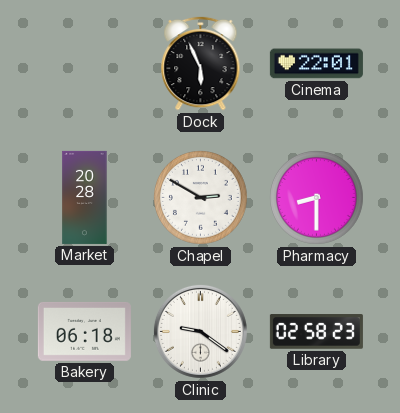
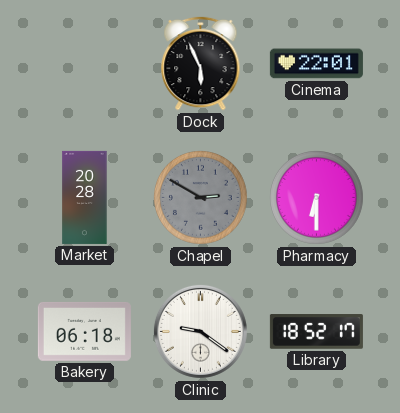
Chapel dial: white -> grey (201, 198)
Pharmacy: 8:30 -> 6:30 (317, 198)
Library: 02:58 -> 18:52 (316, 332)
